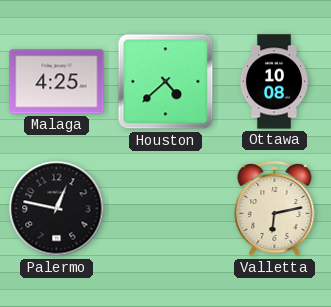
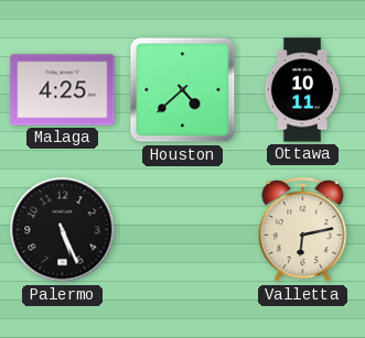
Ottawa: 10:08 -> 10:11 (302, 90)
Palermo: 12:47 -> 5:26 (63, 230)
